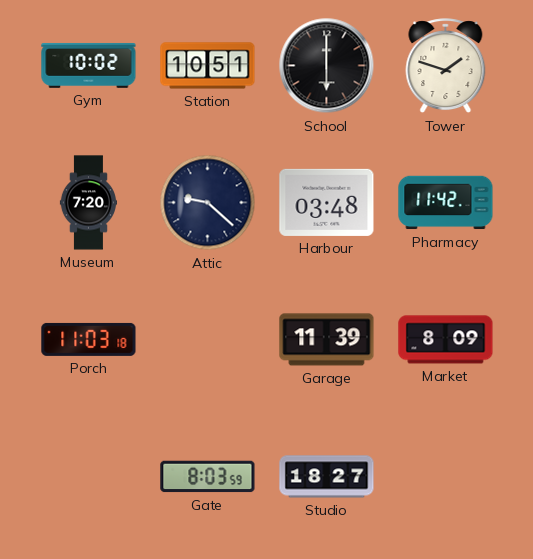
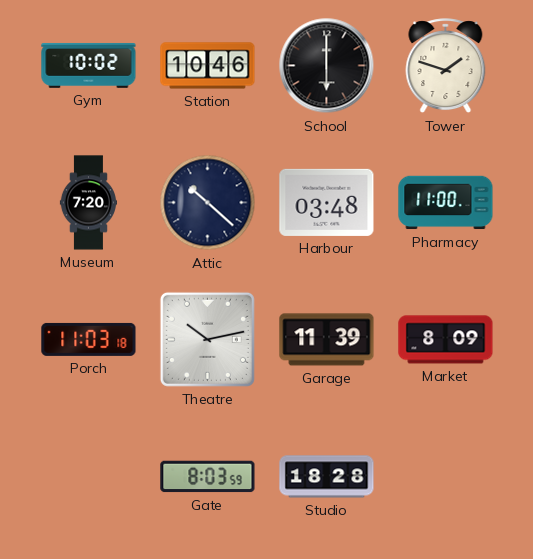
Station: 10:51 -> 10:46 (208, 66)
Attic: 9:22 -> 10:22 (208, 203)
Pharmacy: 11:42 -> 11:00 (446, 203)
Theatre: none -> 10:13 (207, 339)
Studio: 18:27 -> 18:28 (327, 477)
